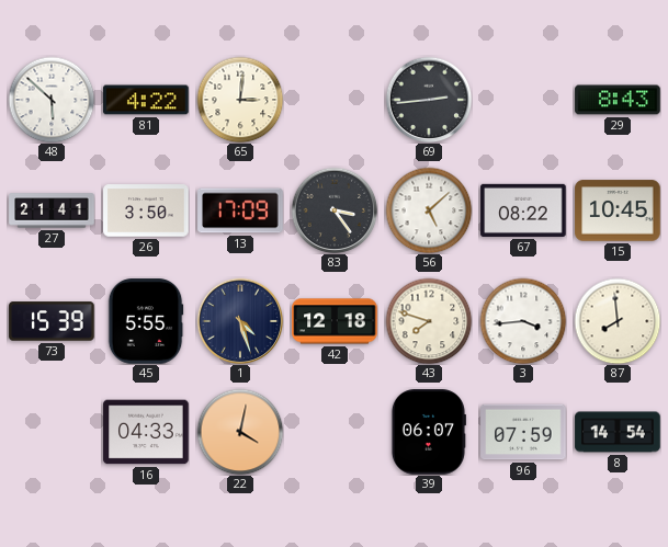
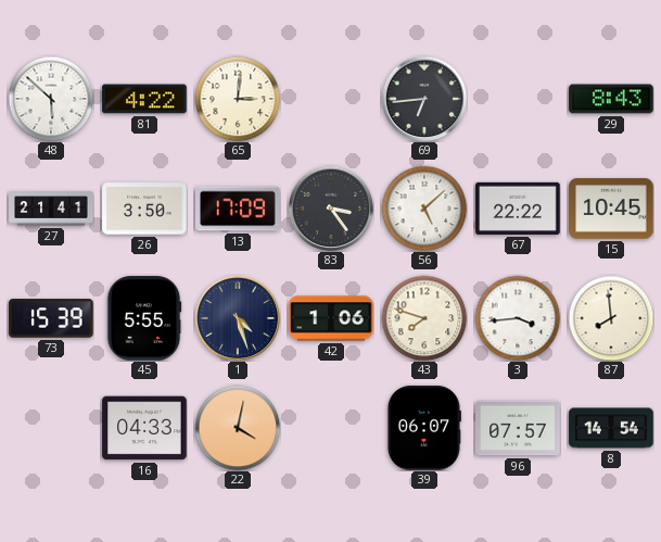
69: 2:44 -> 6:44 (424, 99)
67: 08:22 -> 22:22 (518, 209)
42: 12:18 -> 1:06 (331, 318)
96: 07:59 -> 07:57 (518, 428)
